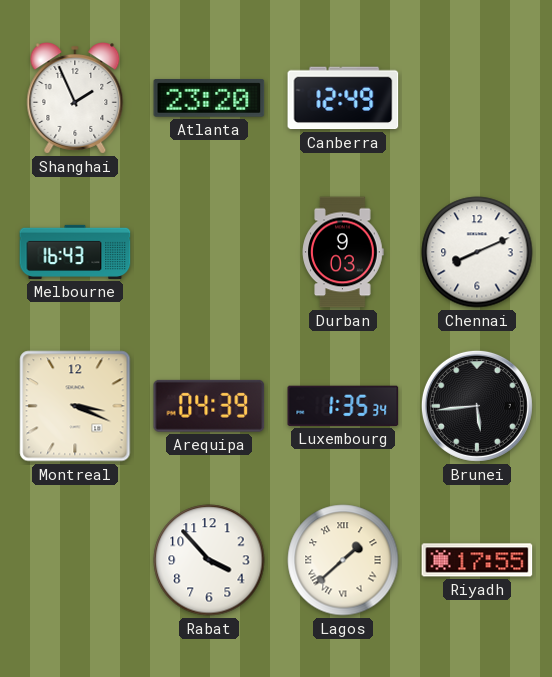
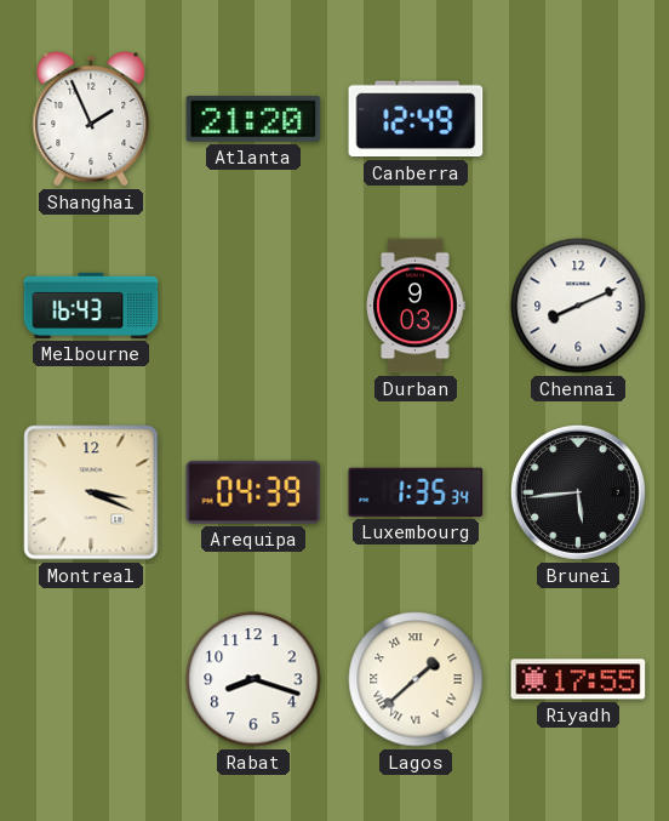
Atlanta: 23:20 -> 21:20 (253, 120)
Rabat: 3:53 -> 8:18 (253, 679)
